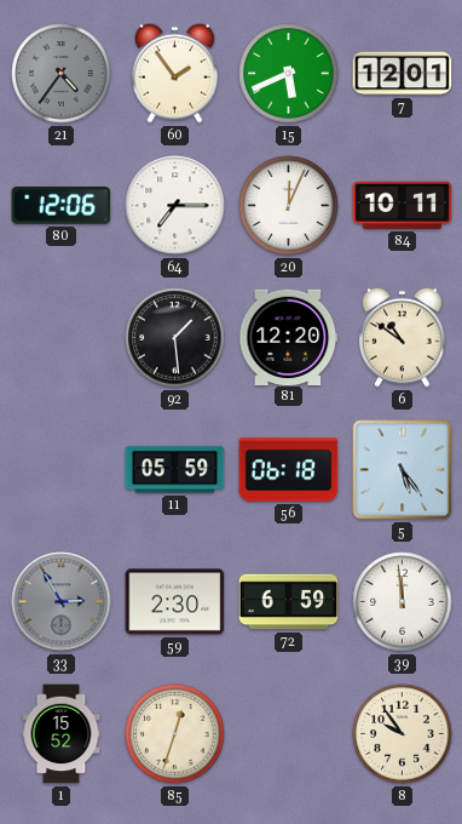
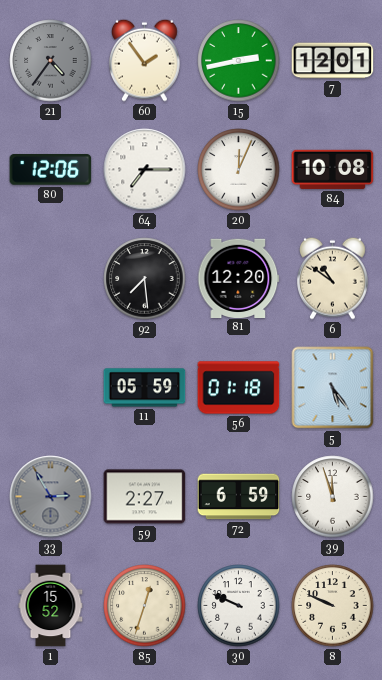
15: 5:41 -> 2:43 (239, 61)
84: 10:11 -> 10:08 (333, 169)
92: 1:29 -> 7:29 (145, 279)
56: 06:18 -> 01:18 (239, 388)
59: 2:30 -> 2:27 (145, 497)
39: 11:59 -> 11:57 (333, 497)
30: none -> 9:49 (239, 606)
8: 9:54 -> 9:49 (333, 606)
